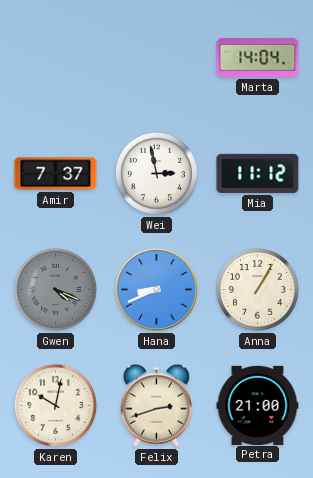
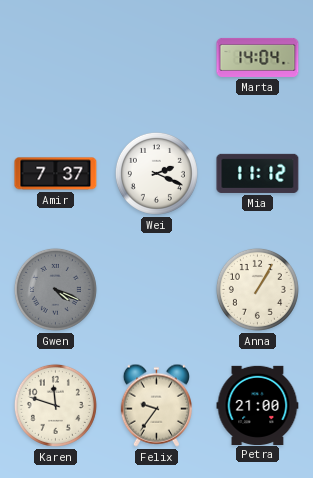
Wei: 2:58 -> 2:19 (156, 173)
Hana: 8:41 -> none (157, 290)
Karen: 10:02 -> 11:48 (55, 405)
Felix: 2:42 -> 9:36 (156, 405)
